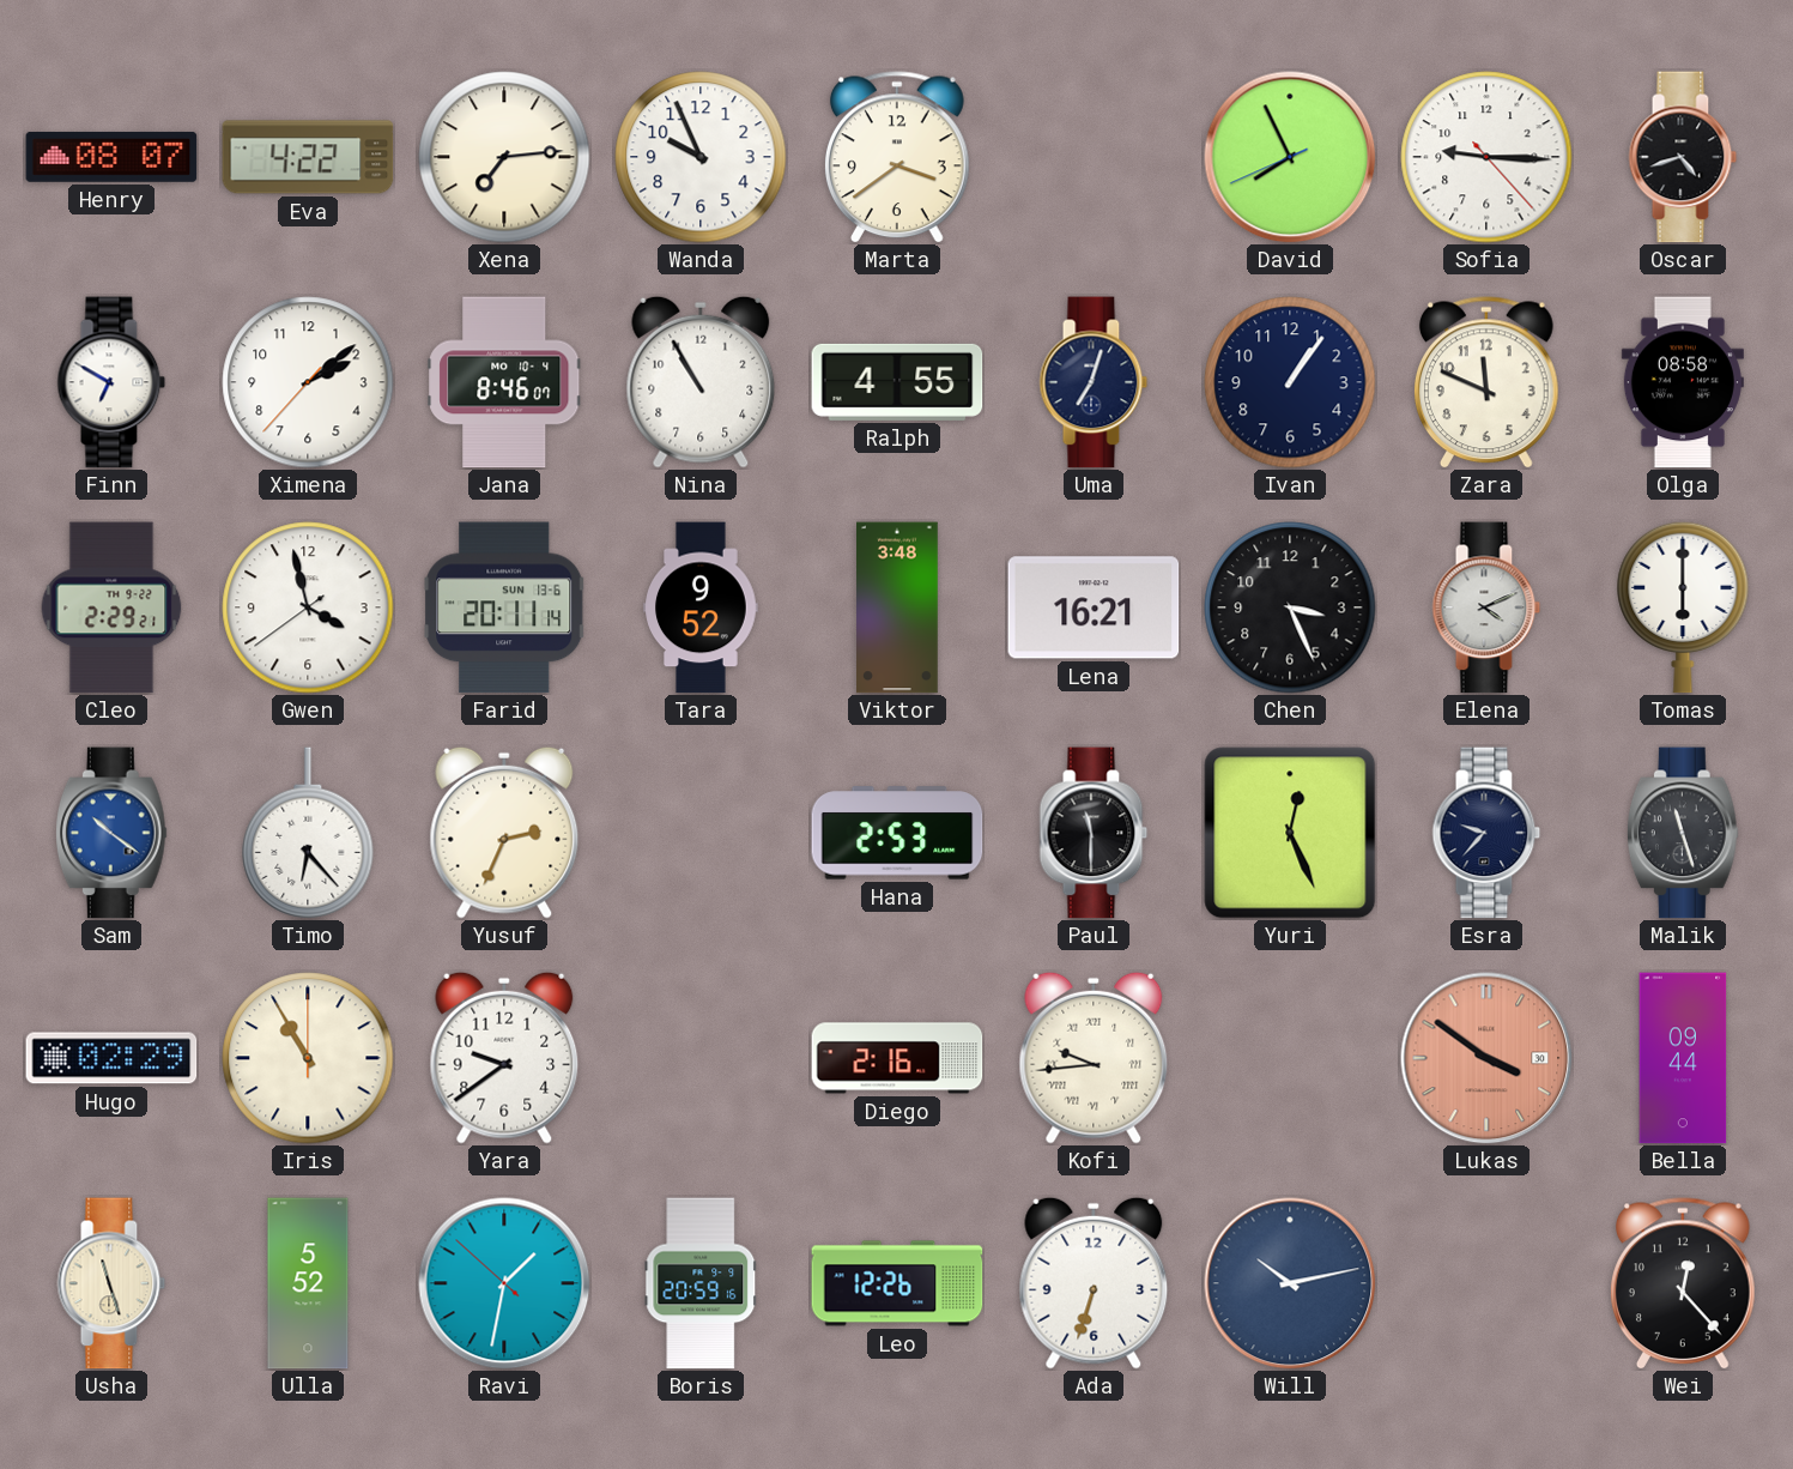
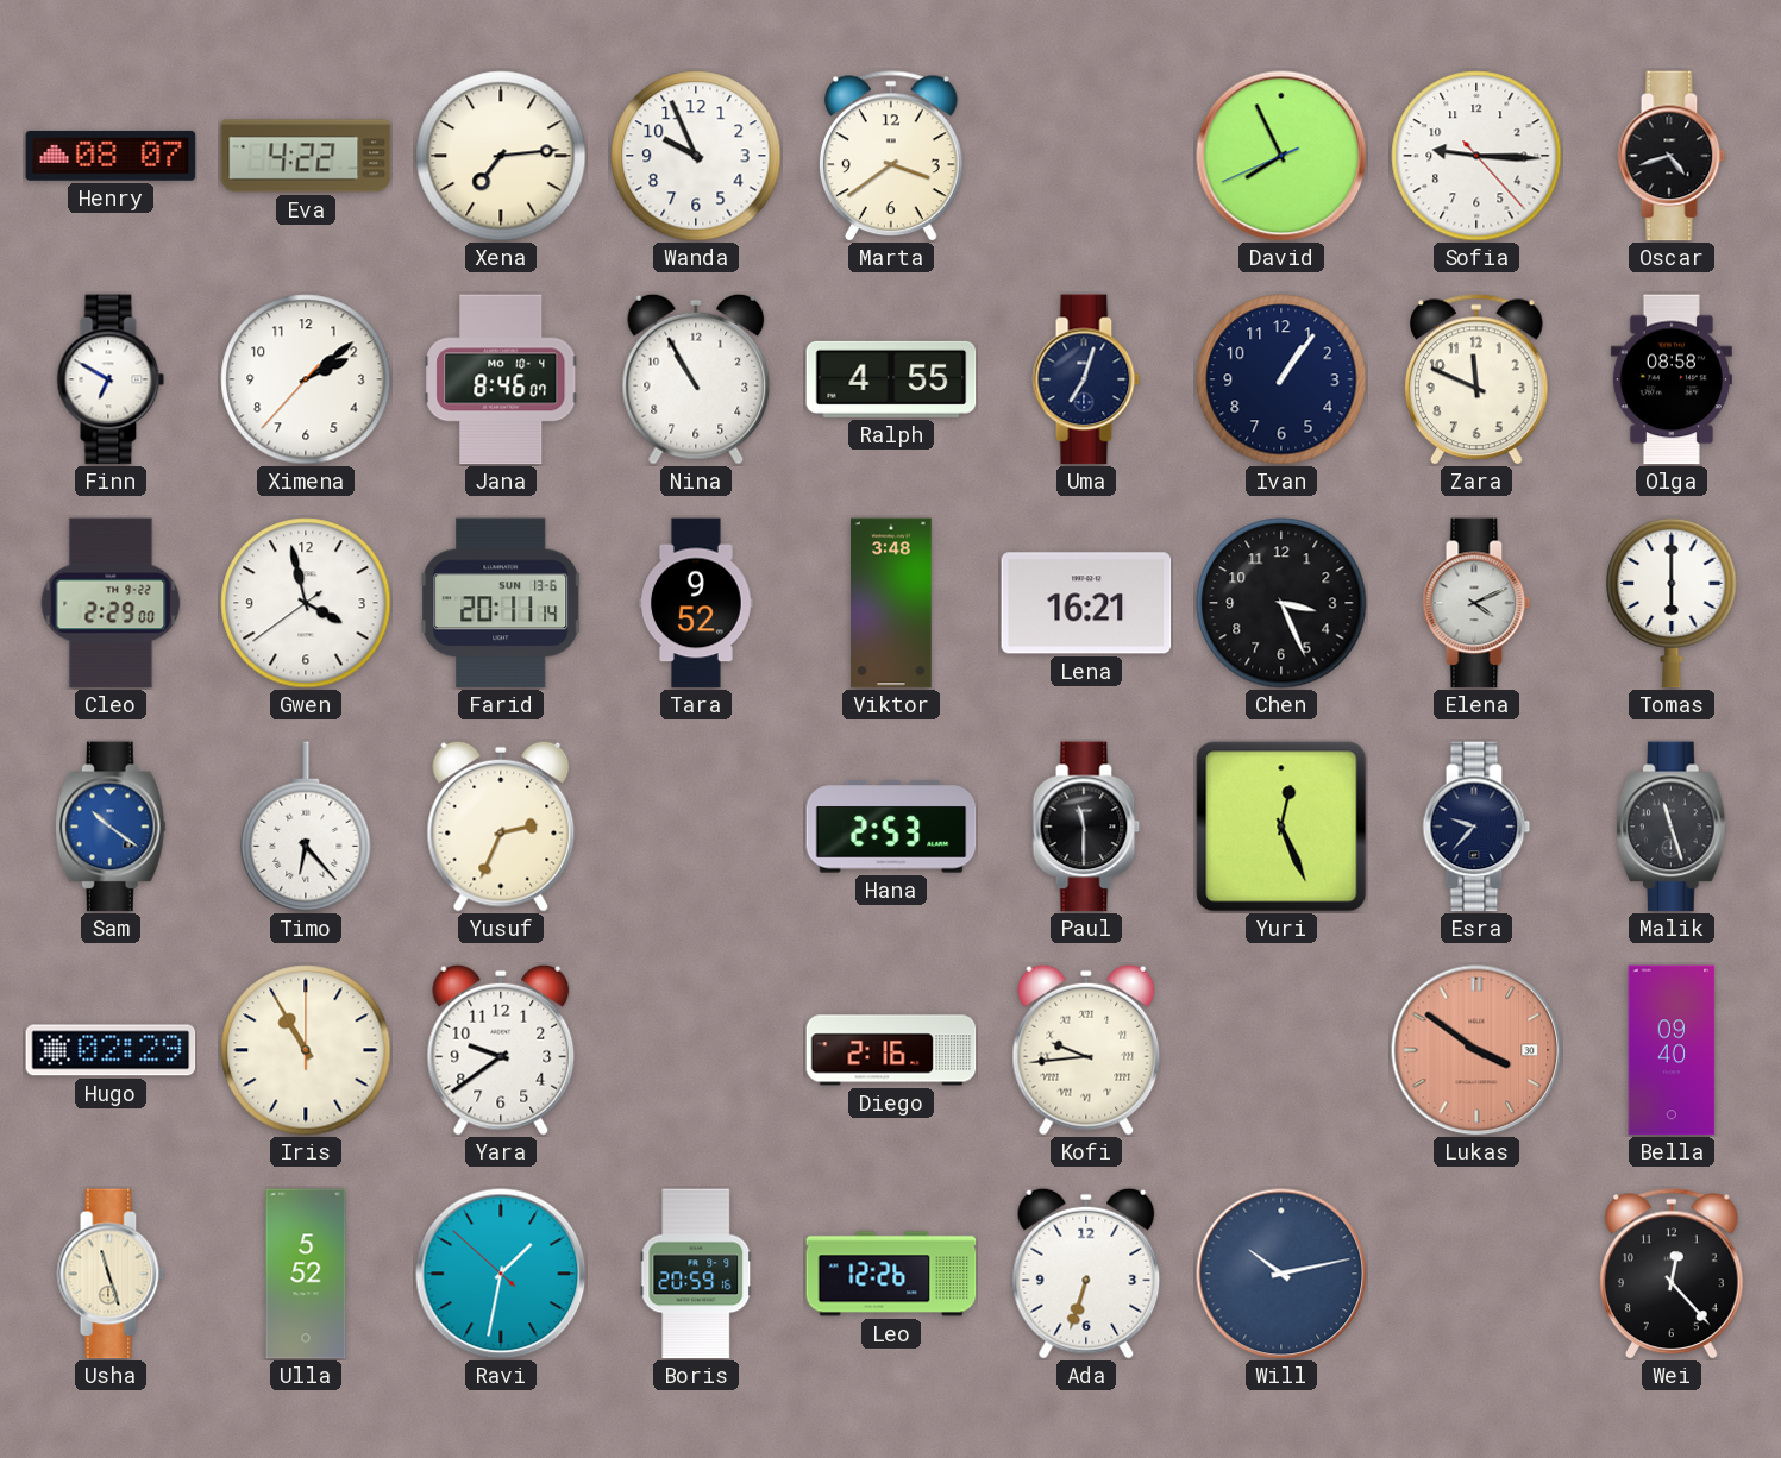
Cleo: 2:29:21 -> 2:29:00 (111, 603)
Bella: 09:44 -> 09:40 (1672, 1050)
